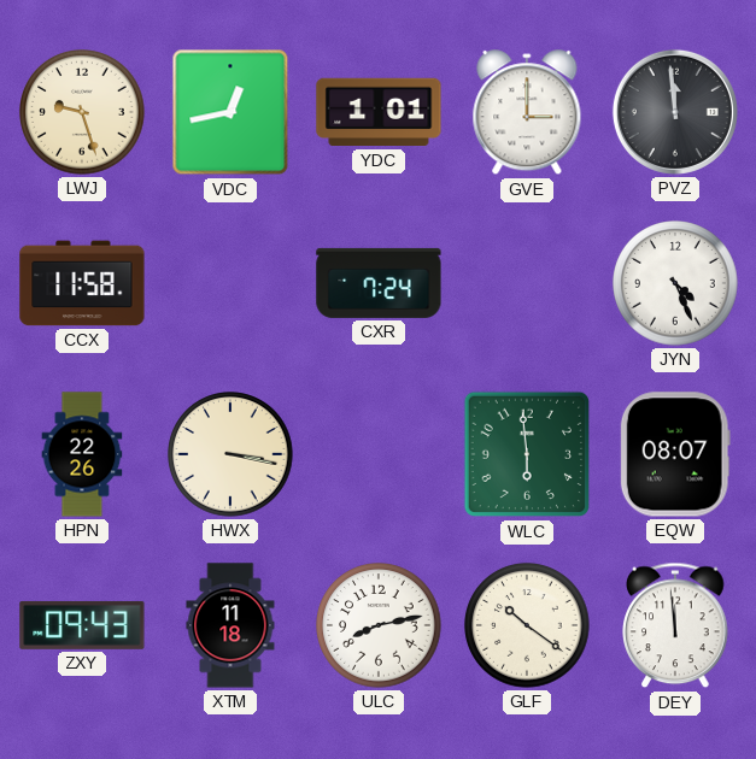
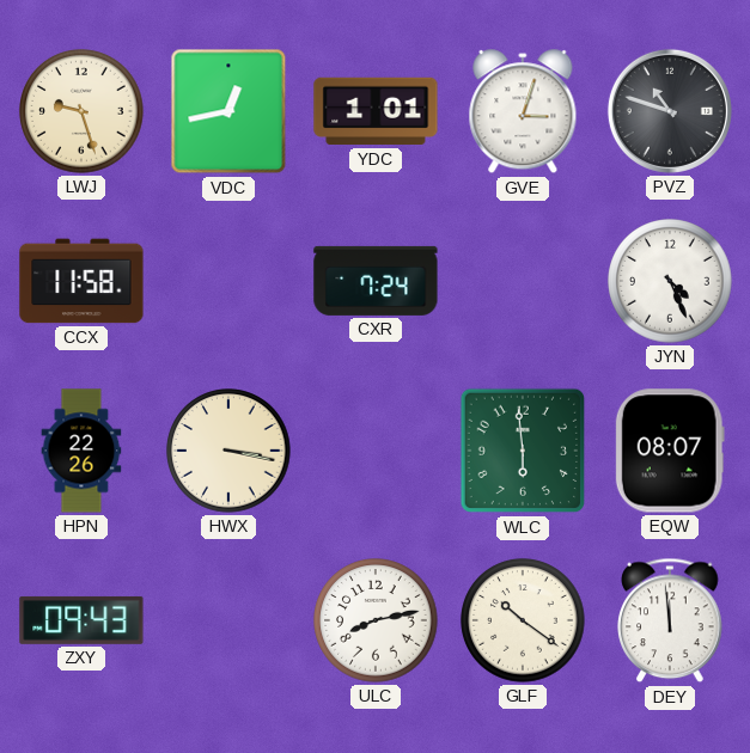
GVE: 3:00 -> 3:03 (523, 112)
PVZ: 11:59 -> 10:48 (670, 111)
XTM: 11:18 -> none (230, 625)
